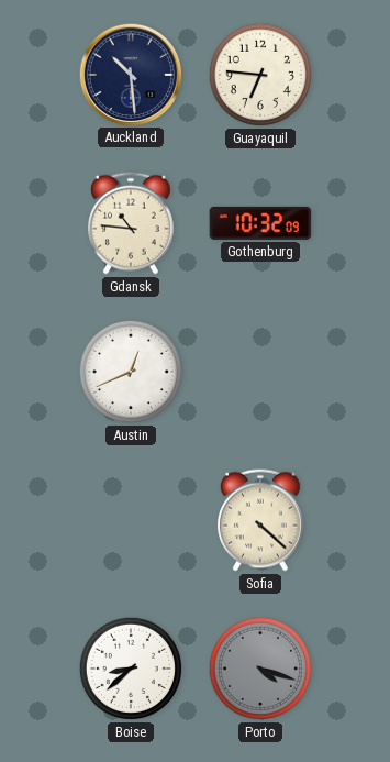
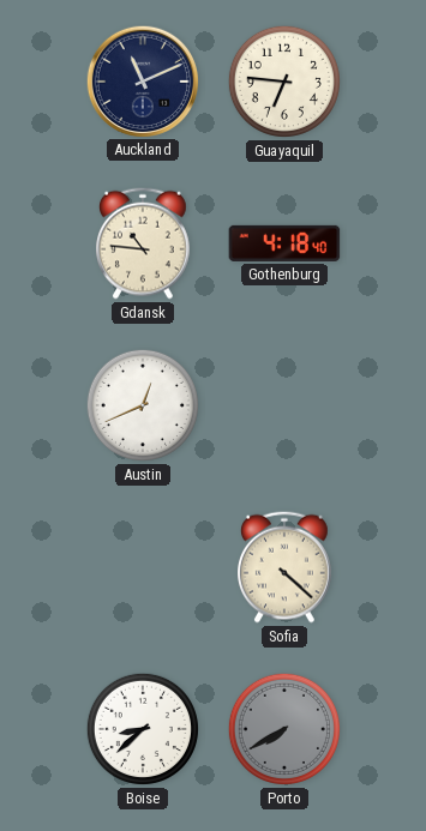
Auckland: 10:29 -> 11:11 (142, 80)
Gothenburg: 10:32 -> 4:18 (284, 243)
Porto: 4:18 -> 7:40 (284, 729)
